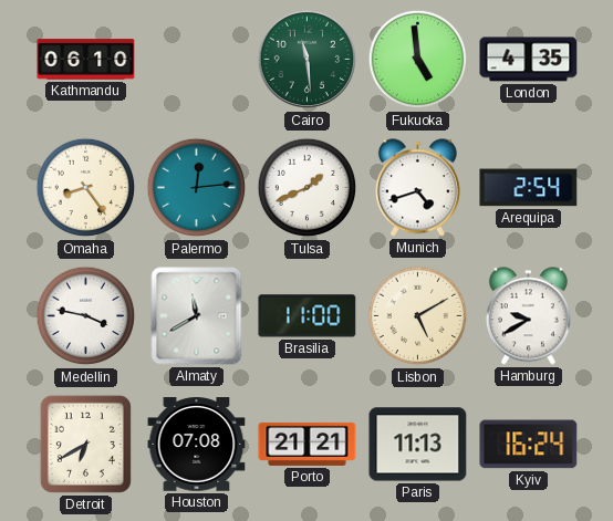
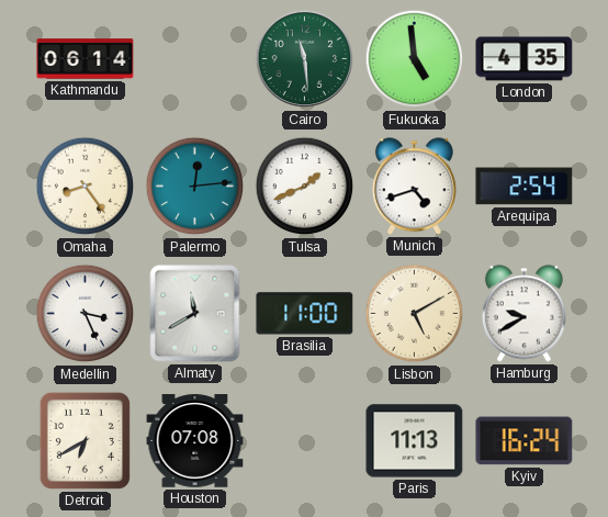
Kathmandu: 06:10 -> 06:14 (86, 59)
Medellin: 3:47 -> 3:26 (86, 314)
Porto: 21:21 -> none (308, 444)
